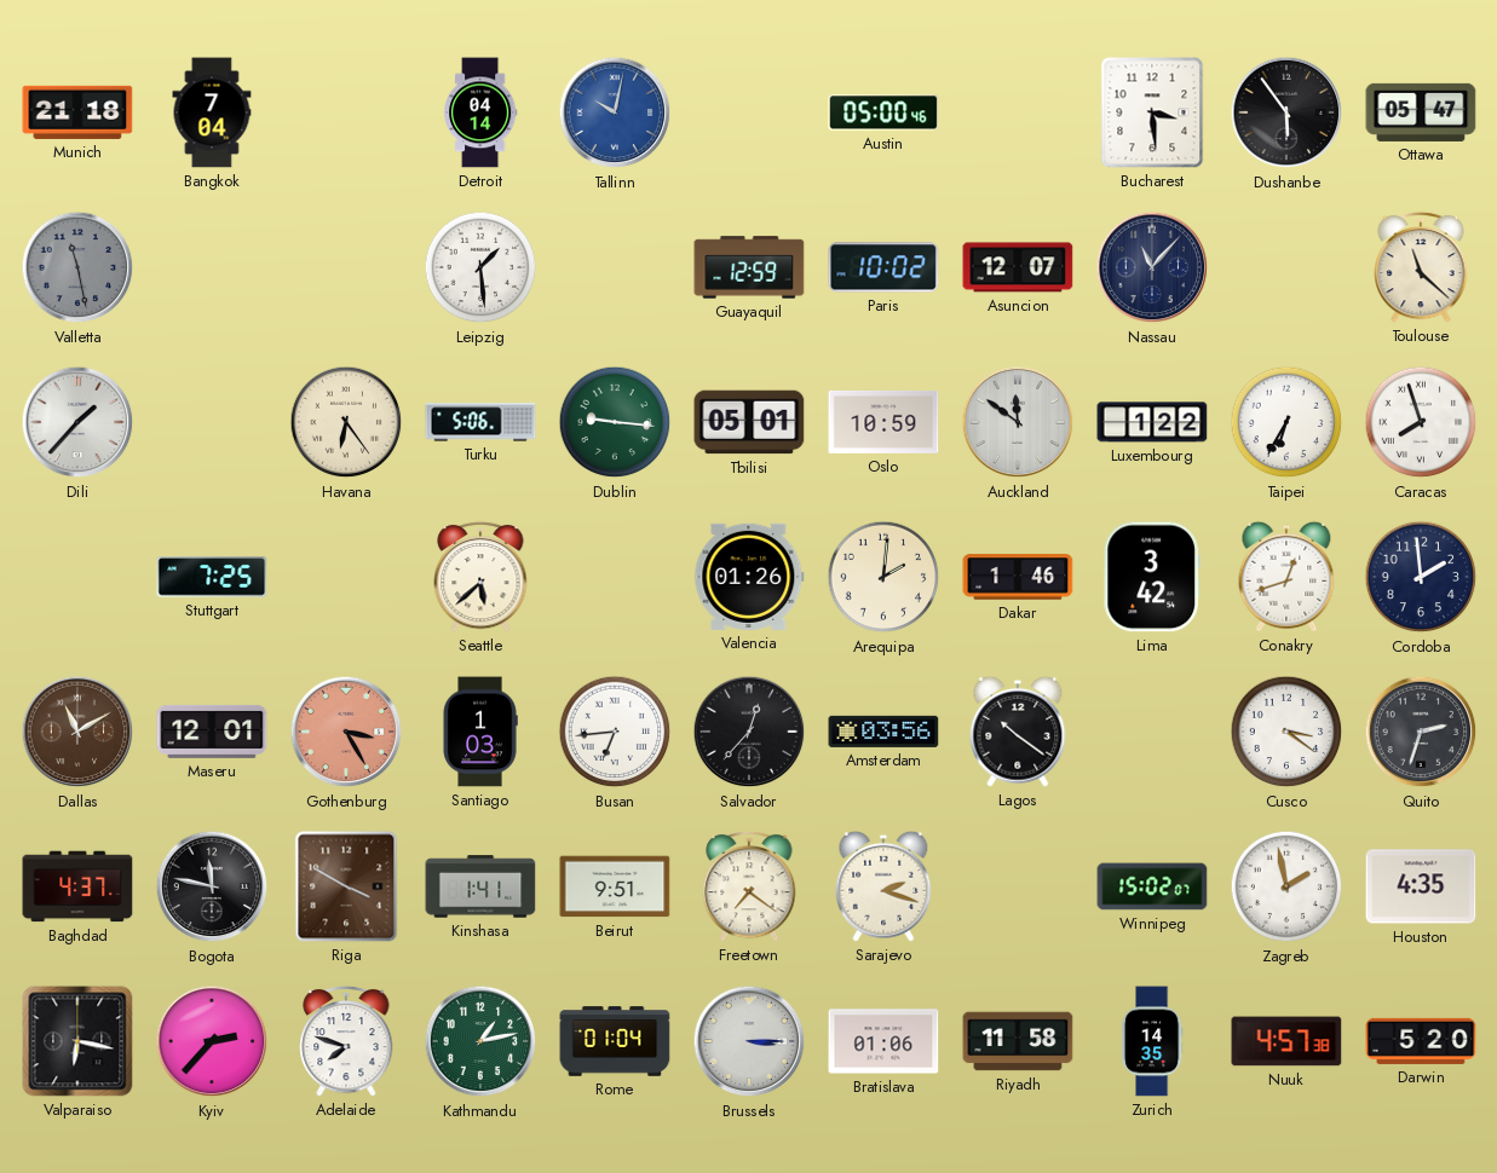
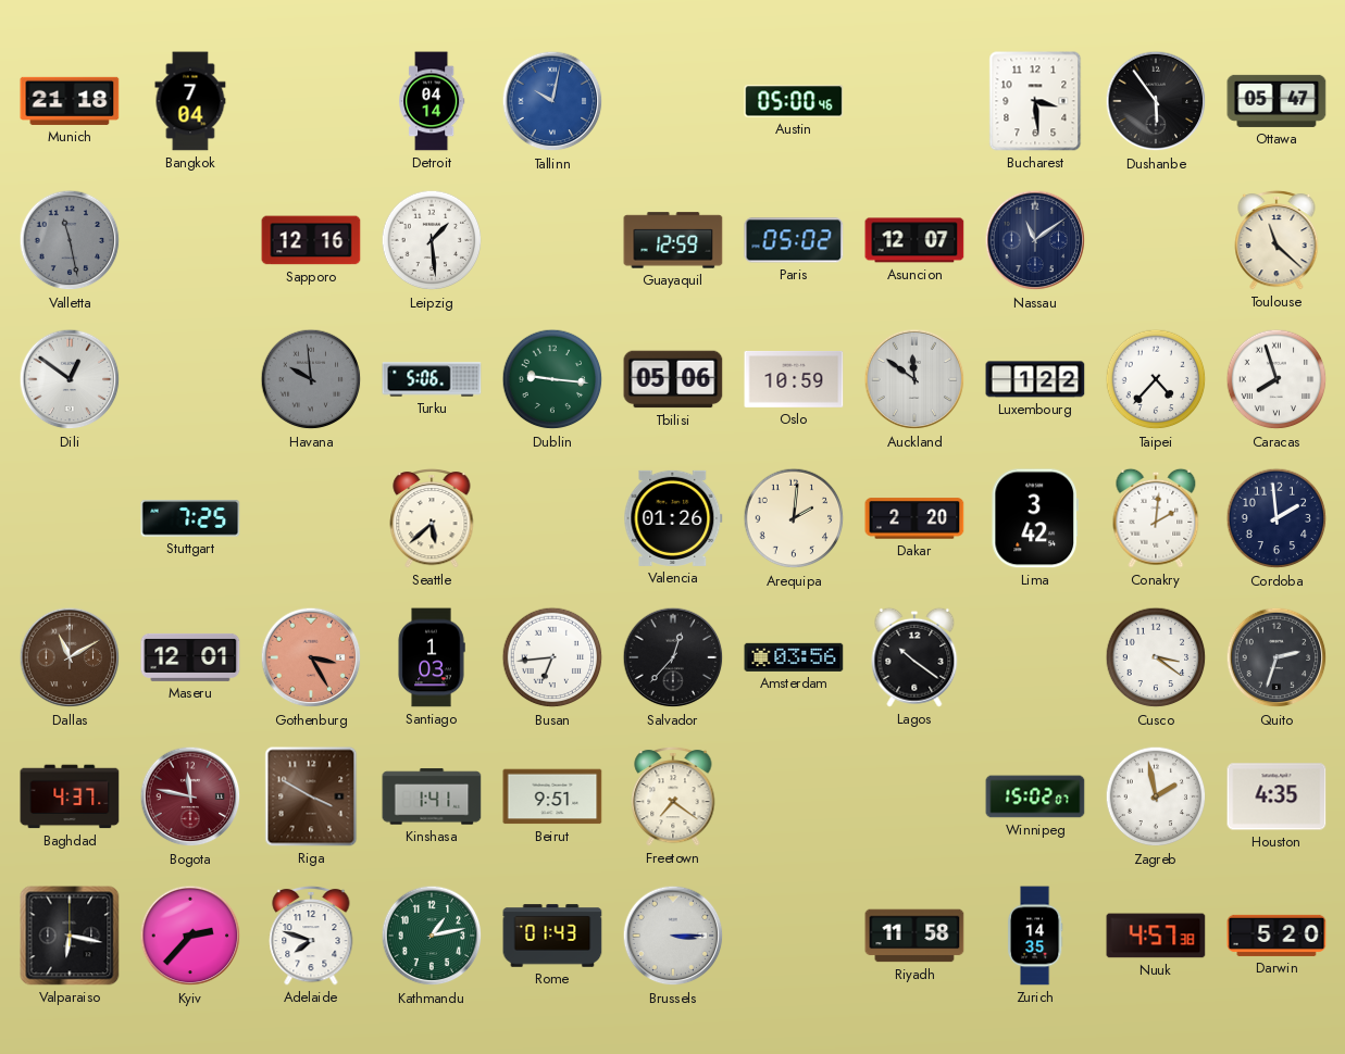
Sapporo: none -> 12:16 (311, 240)
Paris: 10:02 -> 05:02 (794, 240)
Nassau: 11:07 -> 11:09 (1035, 240)
Dili: 1:37 -> 12:51 (70, 379)
Havana: 6:24 -> 9:59 (311, 379)
Havana dial: cream -> grey (311, 379)
Tbilisi: 05:01 -> 05:06 (673, 379)
Taipei: 6:35 -> 4:37 (1156, 379)
Dakar: 1:46 -> 2:20 (914, 518)
Conakry: 12:42 -> 2:01 (1156, 518)
Bogota dial: black -> burgundy (190, 796)
Sarajevo: 2:18 -> none (883, 886)
Rome: 01:04 -> 01:43 (552, 936)
Bratislava: 01:06 -> none (883, 1041)
